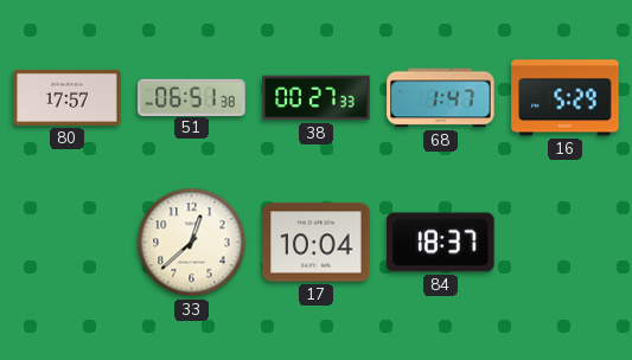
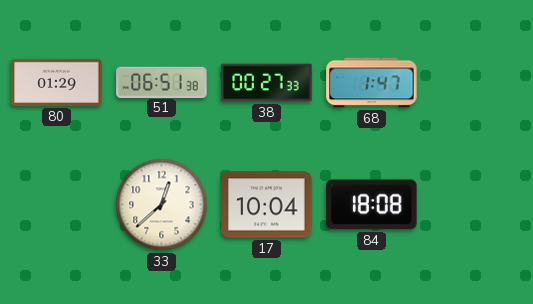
80: 17:57 -> 01:29 (57, 82)
16: 5:29 -> none (566, 98)
84: 18:37 -> 18:08 (372, 205)
